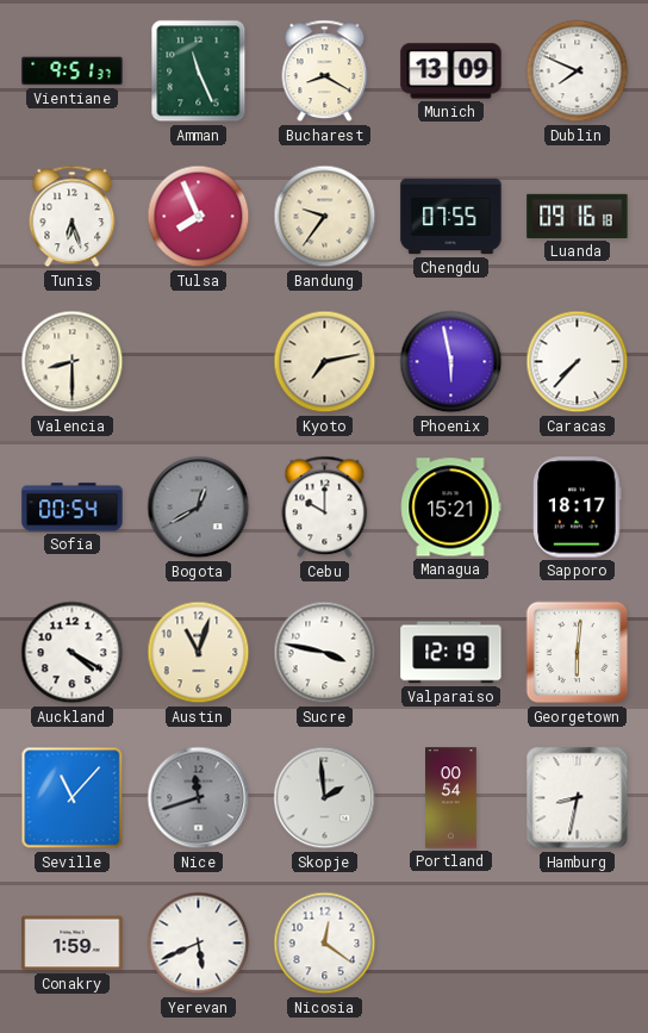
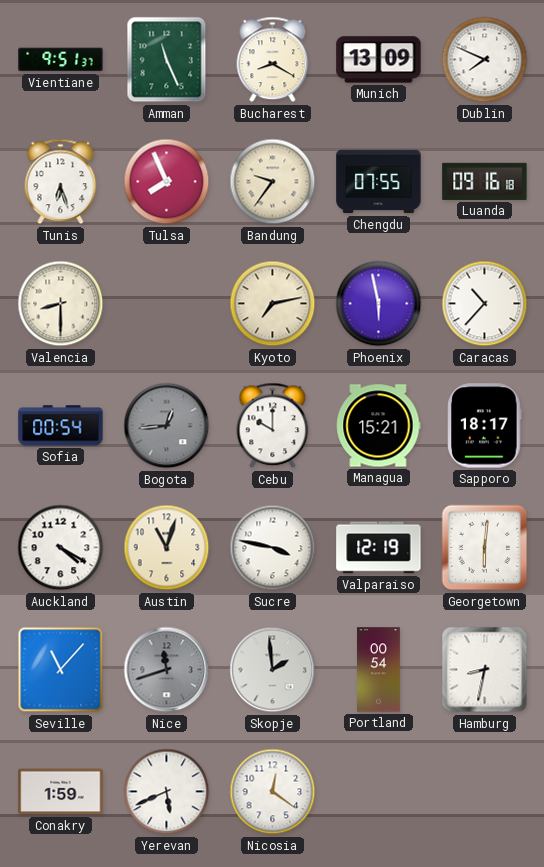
Caracas: 7:37 -> 10:37 (485, 304)
Bogota: 12:40 -> 12:44 (167, 426)
